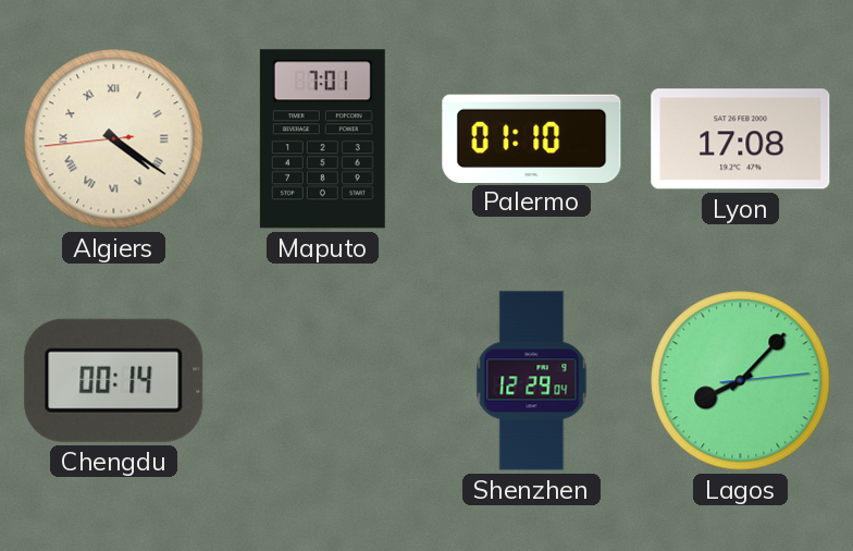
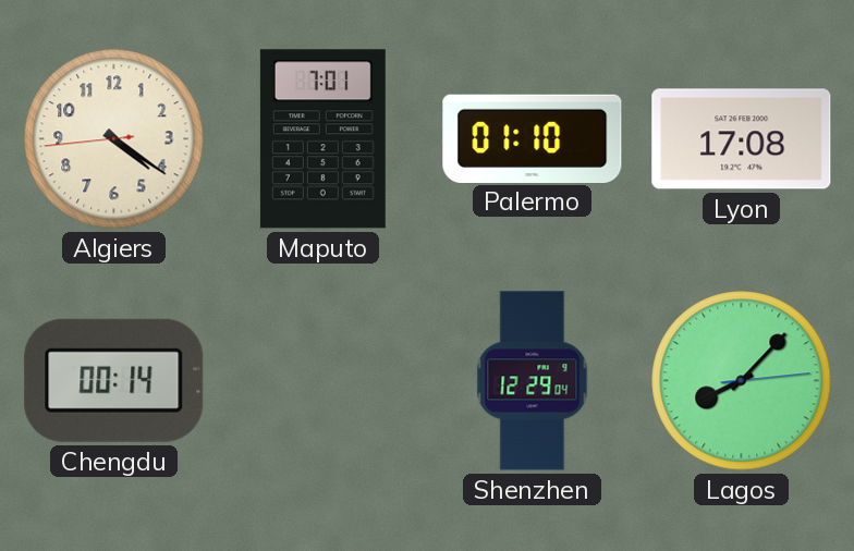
Algiers numerals: Roman -> Arabic (114, 139)
